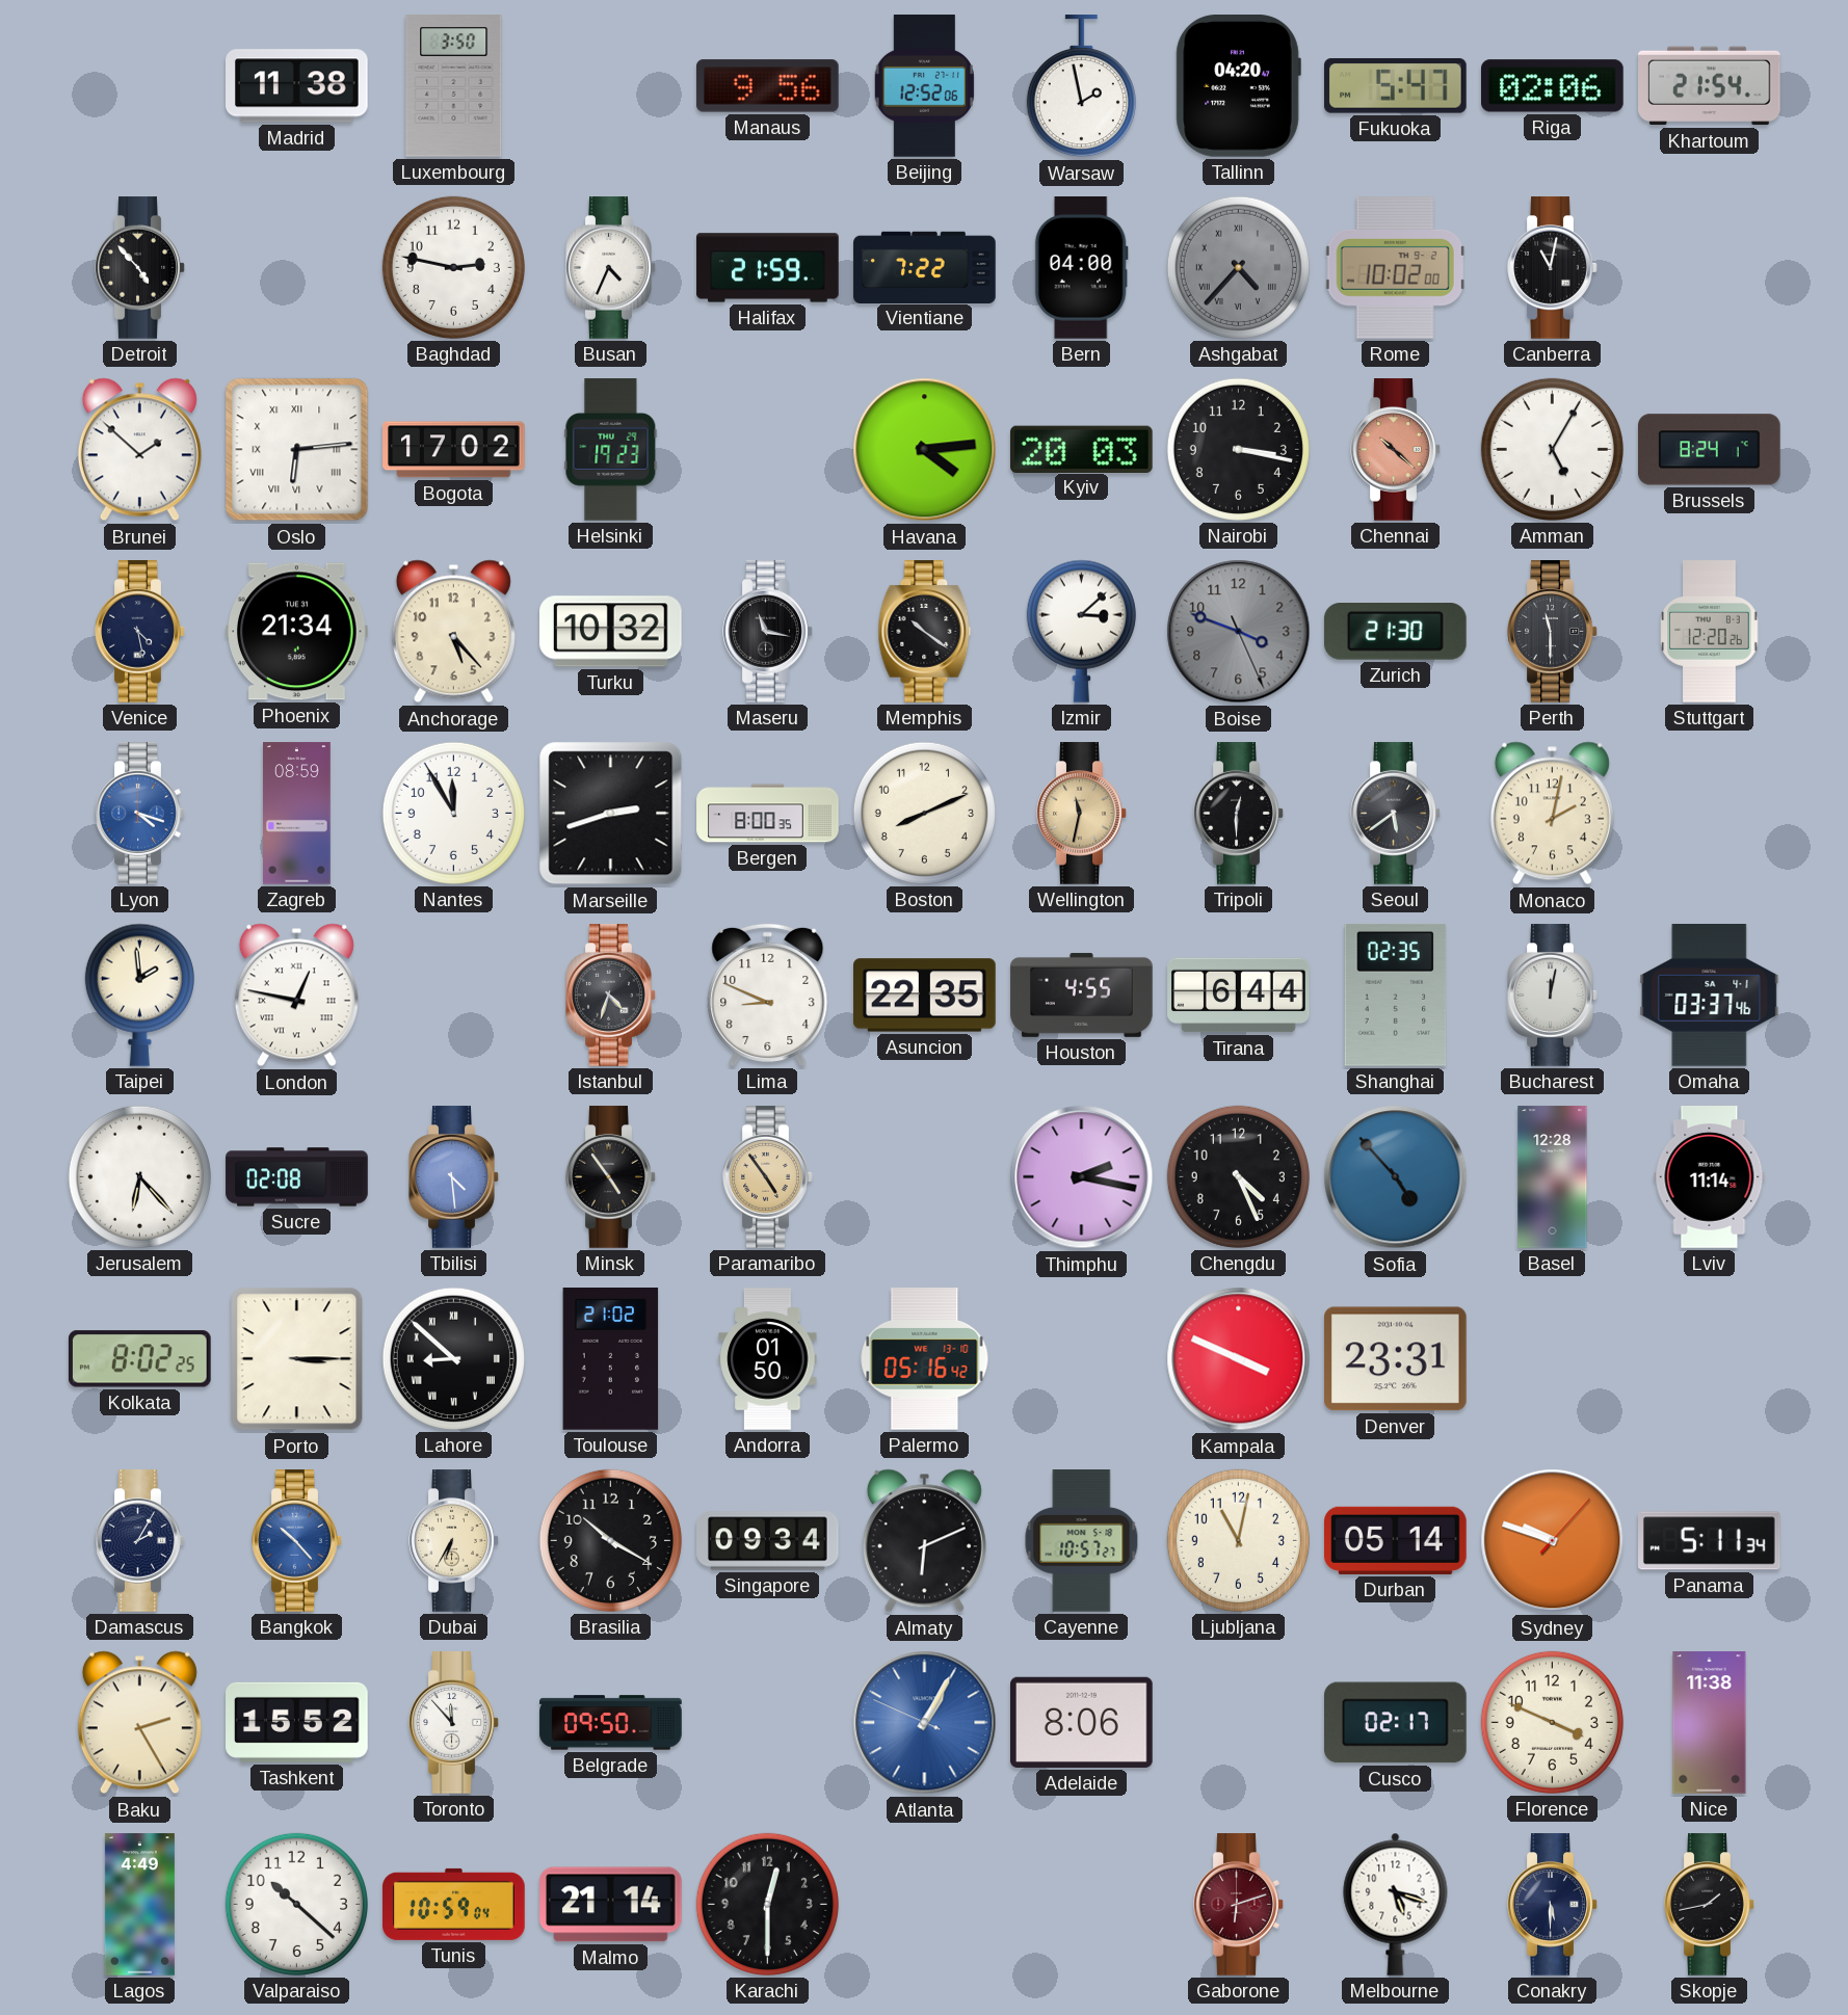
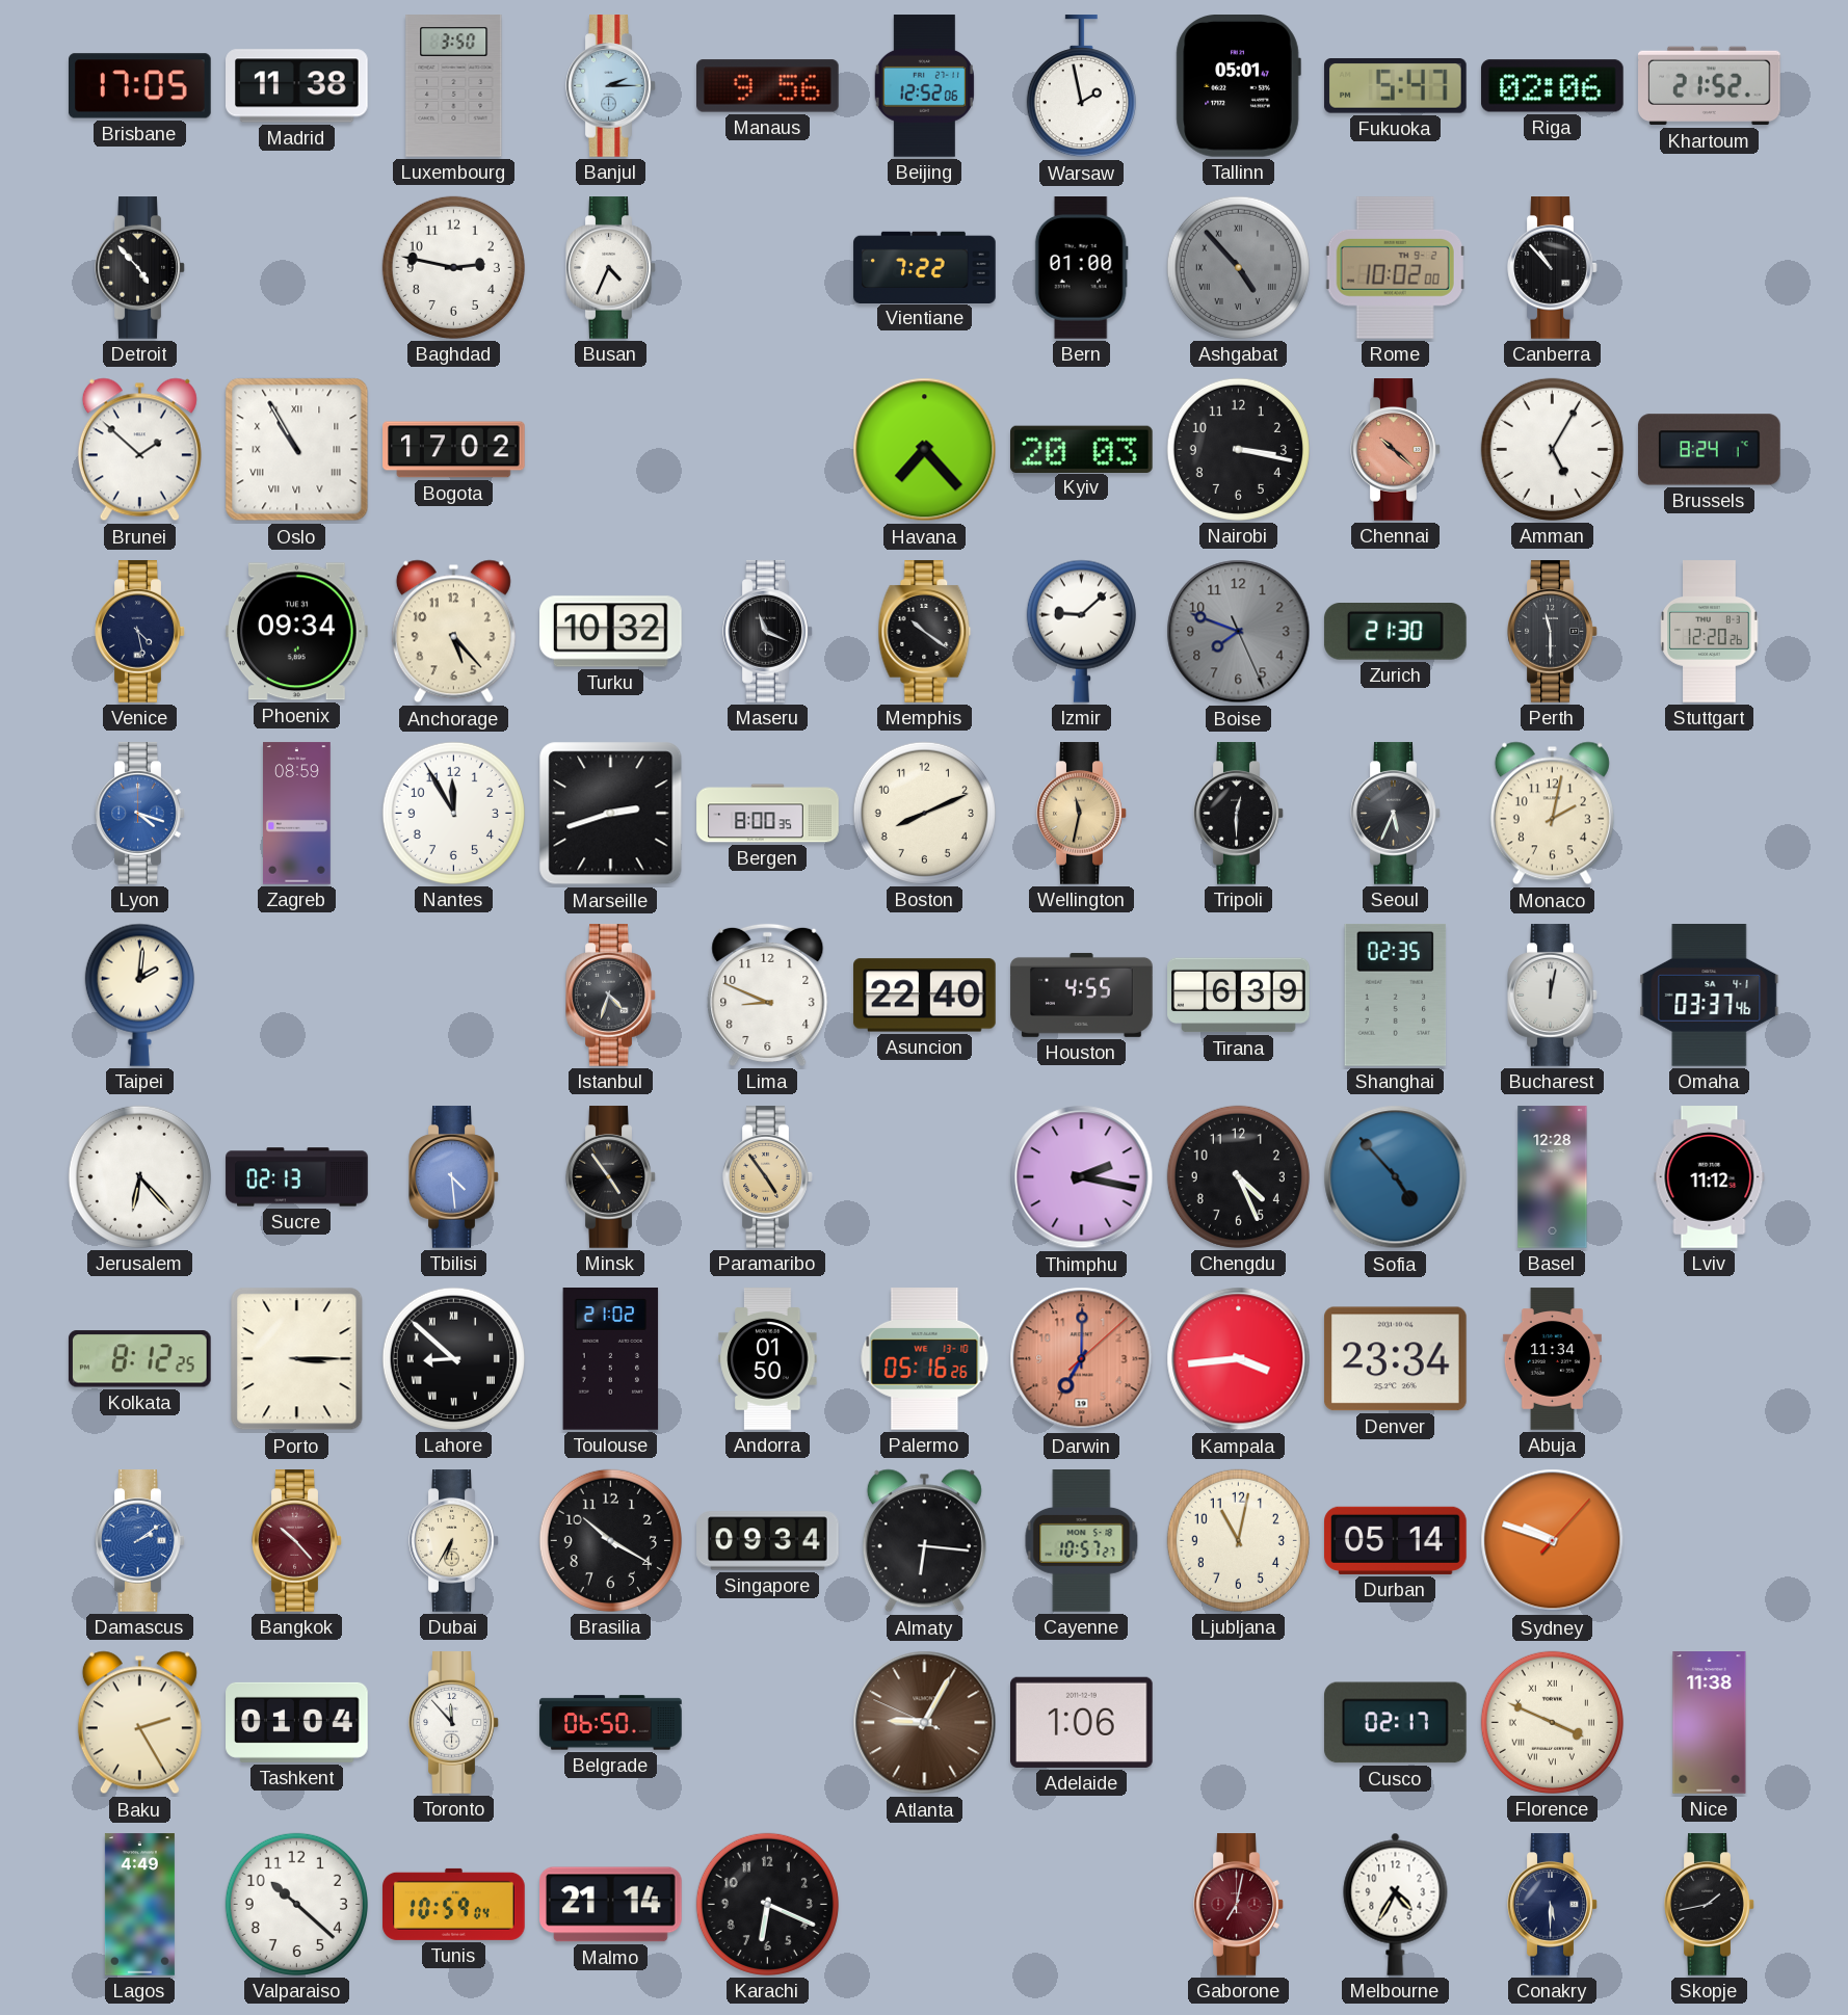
Brisbane: none -> 17:05 (140, 86)
Banjul: none -> 2:15 (611, 86)
Tallinn: 04:20 -> 05:01 (1238, 86)
Khartoum: 21:54 -> 21:52 (1710, 86)
Halifax: 21:59 -> none (768, 268)
Bern: 04:00 -> 01:00 (1081, 268)
Ashgabat: 4:37 -> 4:53 (1238, 267)
Canberra: 11:02 -> 10:53 (1553, 268)
Oslo: 6:14 -> 10:55 (297, 450)
Helsinki: 19:23 -> none (611, 450)
Havana: 4:14 -> 7:23 (925, 450)
Phoenix: 21:34 -> 09:34 (297, 632)
Maseru: 11:17 -> 11:19 (768, 632)
Izmir: 3:08 -> 9:08 (1081, 631)
Boise: 3:48 -> 7:48 (1239, 632)
Seoul: 5:39 -> 5:34 (1396, 814)
Taipei: 1:59 -> 2:01 (139, 995)
London: 12:47 -> none (296, 996)
Asuncion: 22:35 -> 22:40 (925, 996)
Tirana: 6:44 -> 6:39 (1239, 996)
Sucre: 02:08 -> 02:13 (297, 1177)
Lviv: 11:14 -> 11:12 (1710, 1177)
Kolkata: 8:02 -> 8:12 (139, 1359)
Palermo: 05:16:42 -> 05:16:26 (925, 1359)
Darwin: none -> 7:00 (1082, 1359)
Kampala: 3:49 -> 3:44 (1239, 1359)
Denver: 23:31 -> 23:34 (1396, 1359)
Abuja: none -> 11:34 (1552, 1359)
Damascus: 2:05 -> 2:09 (140, 1541)
Damascus dial: navy -> blue (140, 1541)
Bangkok dial: blue -> burgundy (297, 1541)
Almaty: 6:11 -> 6:16 (924, 1541)
Panama: 5:11 -> none (1710, 1541)
Tashkent: 15:52 -> 01:04 (297, 1722)
Belgrade: 09:50 -> 06:50 (611, 1723)
Atlanta: 1:04 -> 9:04 (925, 1723)
Atlanta dial: blue -> brown (925, 1723)
Adelaide: 8:06 -> 1:06 (1082, 1722)
Florence numerals: Arabic -> Roman (1552, 1722)
Karachi: 12:30 -> 6:19 (767, 1904)
Gaborone: 6:12 -> 7:02 (1239, 1905)
Melbourne: 5:18 -> 4:35 (1396, 1904)
